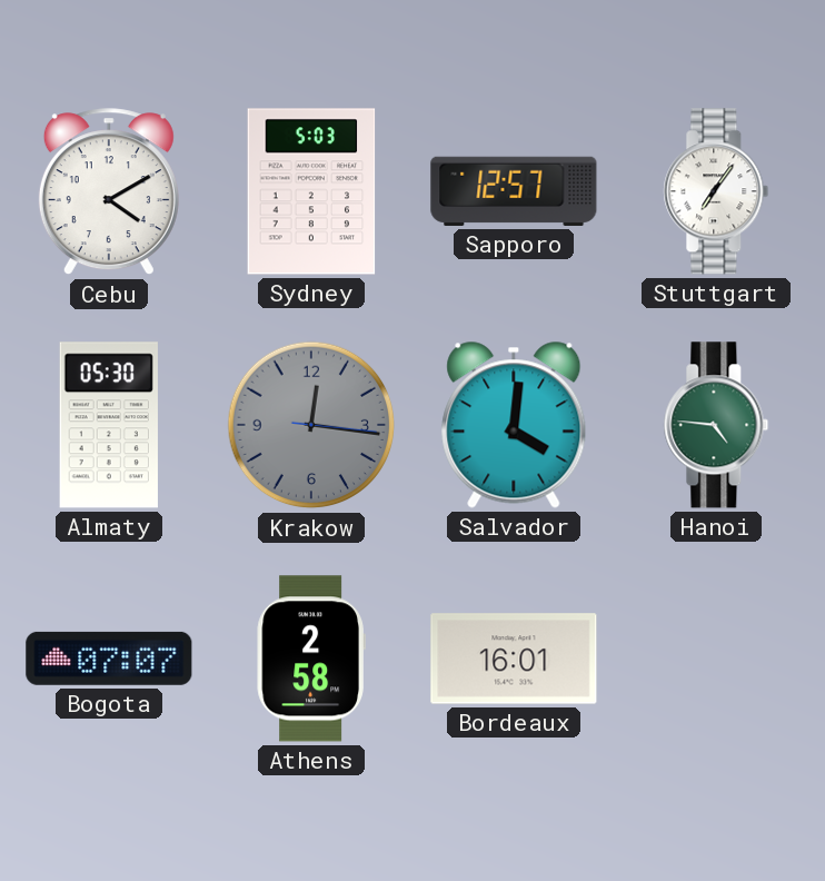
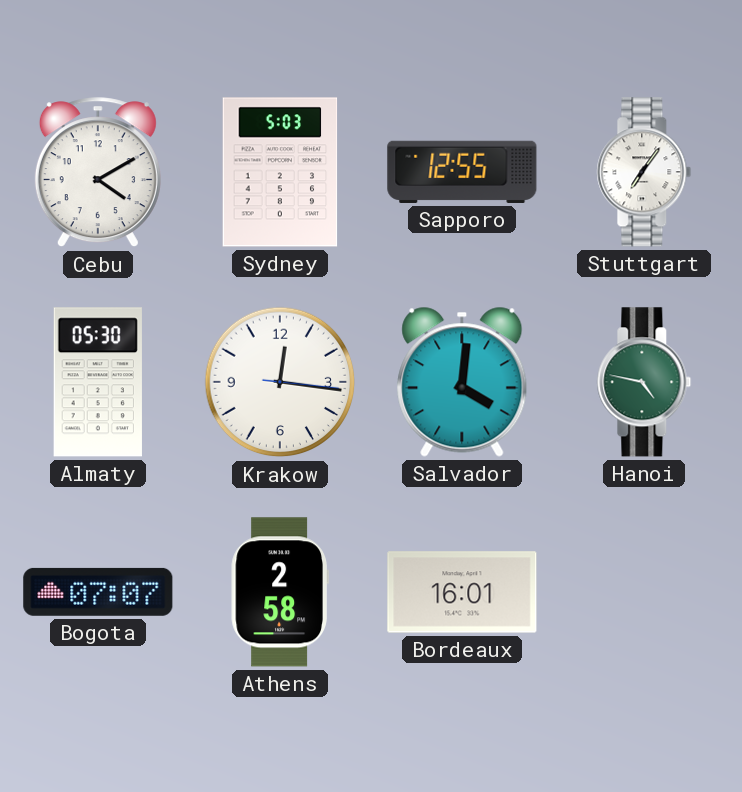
Sapporo: 12:57 -> 12:55 (462, 172)
Krakow dial: grey -> white (280, 382)
Hanoi: 4:46 -> 4:47 (644, 382)
